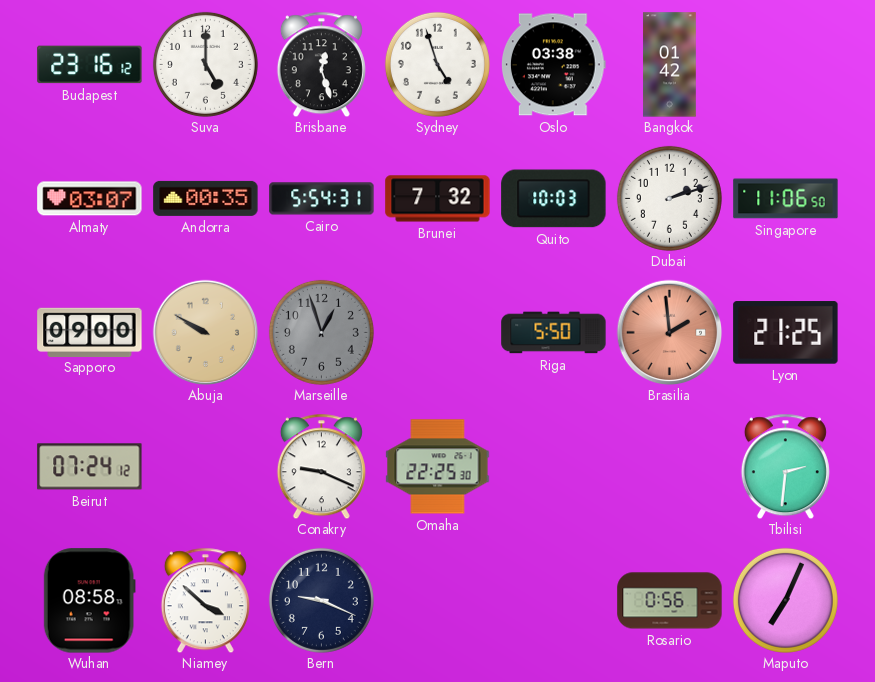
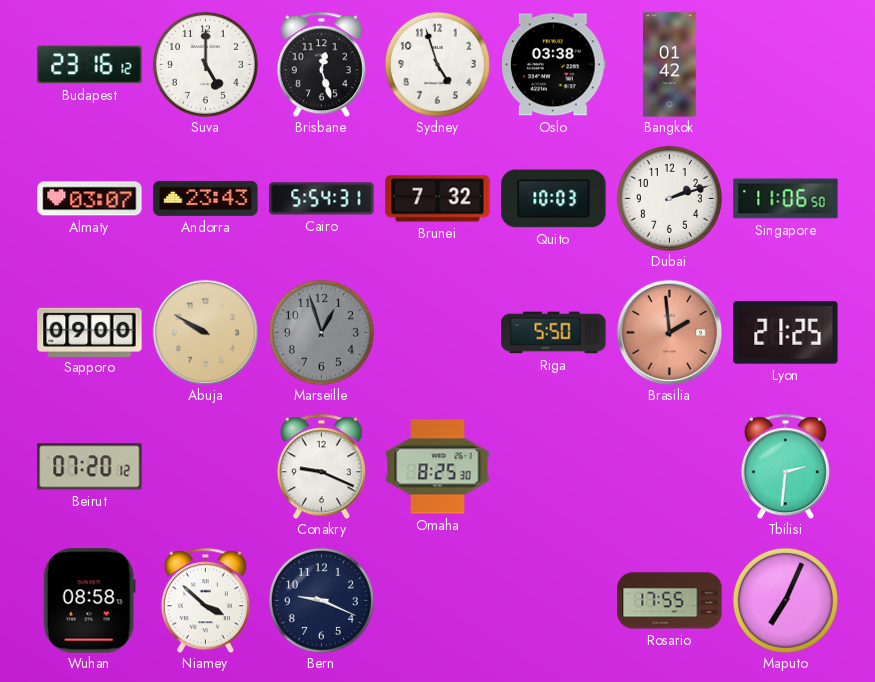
Andorra: 00:35 -> 23:43 (206, 198)
Beirut: 07:24 -> 07:20 (90, 467)
Omaha: 22:25 -> 8:25 (438, 467)
Rosario: 0:56 -> 17:55 (670, 601)
